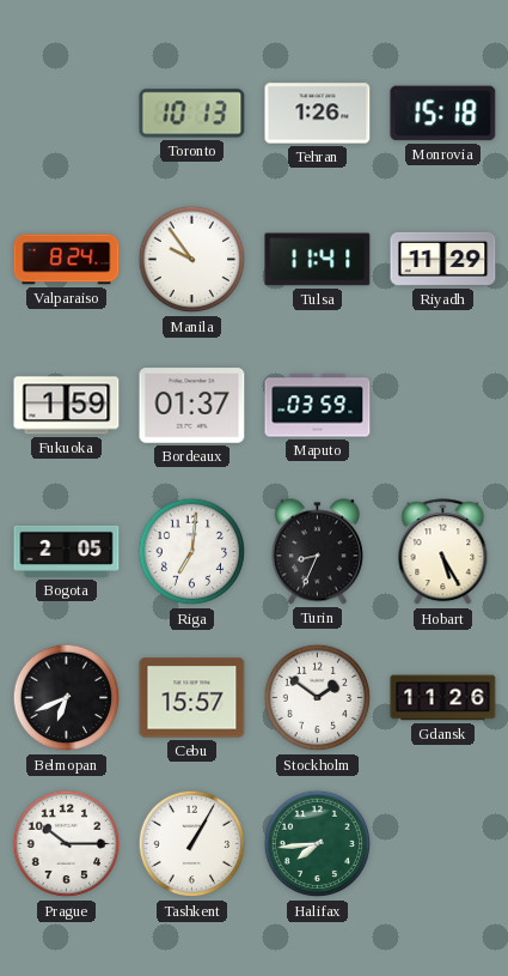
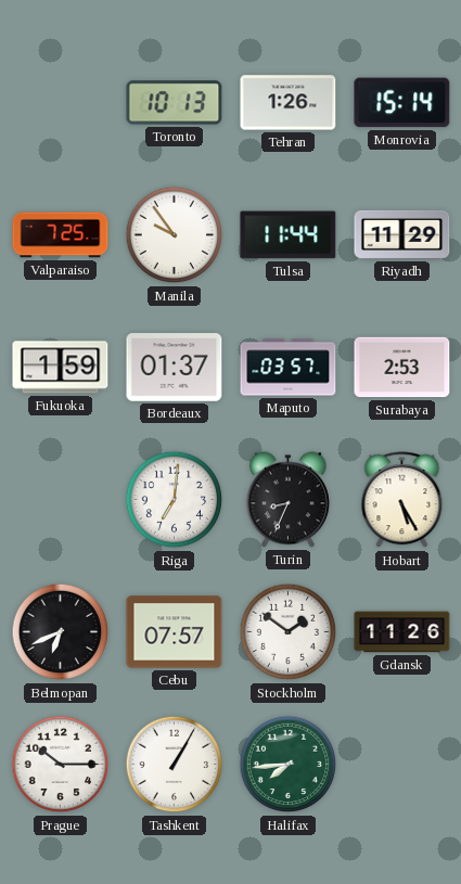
Monrovia: 15:18 -> 15:14 (402, 103)
Valparaiso: 8:24 -> 7:25 (61, 235)
Tulsa: 11:41 -> 11:44 (289, 235)
Maputo: 03:59 -> 03:57 (289, 368)
Surabaya: none -> 2:53 (402, 368)
Bogota: 2:05 -> none (67, 551)
Cebu: 15:57 -> 07:57 (175, 632)
